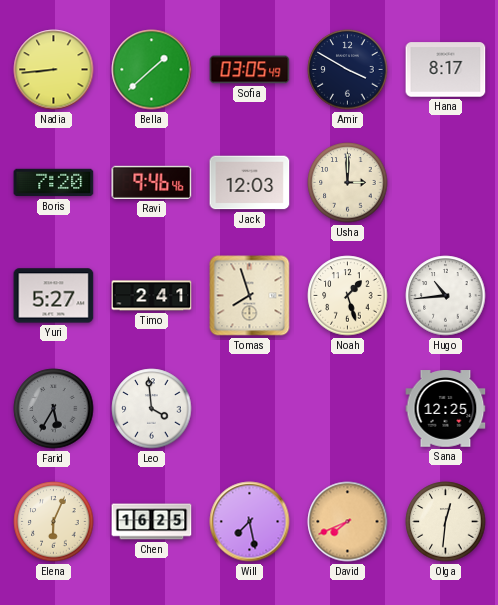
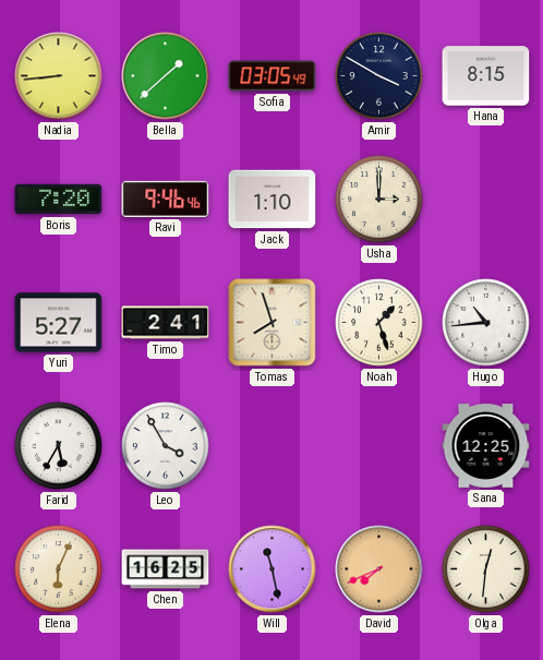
Hana: 8:17 -> 8:15 (486, 76)
Jack: 12:03 -> 1:10 (273, 200)
Farid dial: grey -> white (59, 446)
Leo: 3:59 -> 3:55 (166, 446)
Will: 7:28 -> 11:28 (273, 569)
